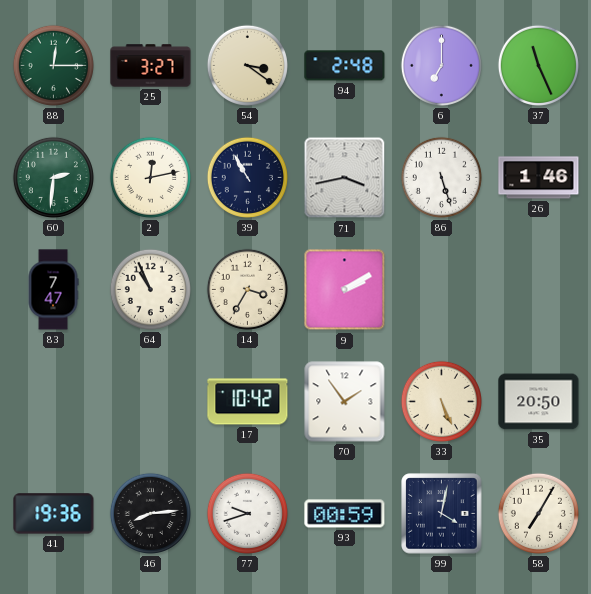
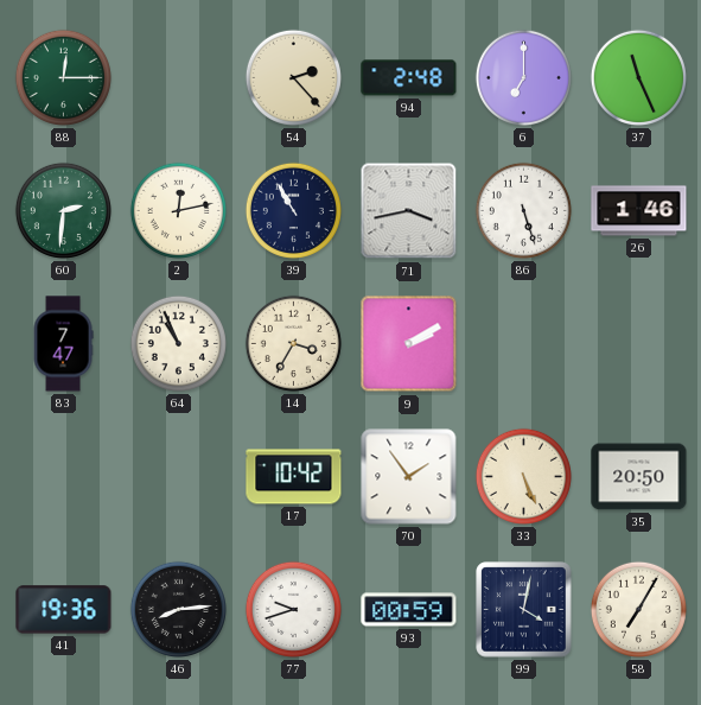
25: 3:27 -> none (151, 66)
54: 3:21 -> 2:23 (293, 77)
